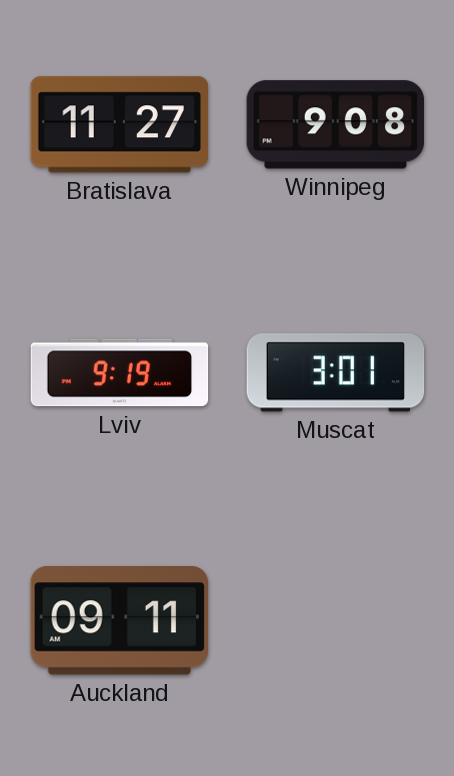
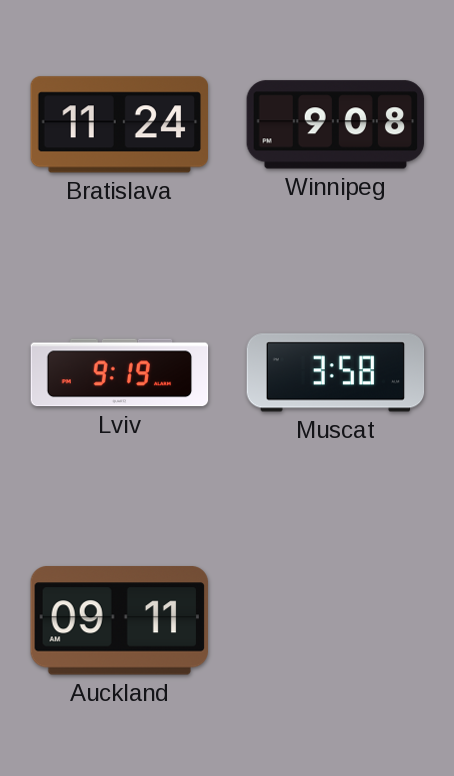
Bratislava: 11:27 -> 11:24 (119, 125)
Muscat: 3:01 -> 3:58 (336, 373)
